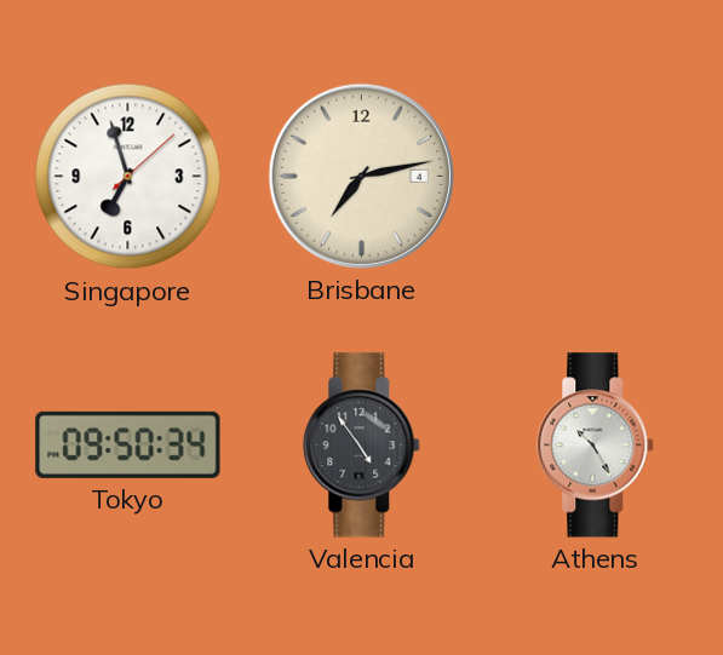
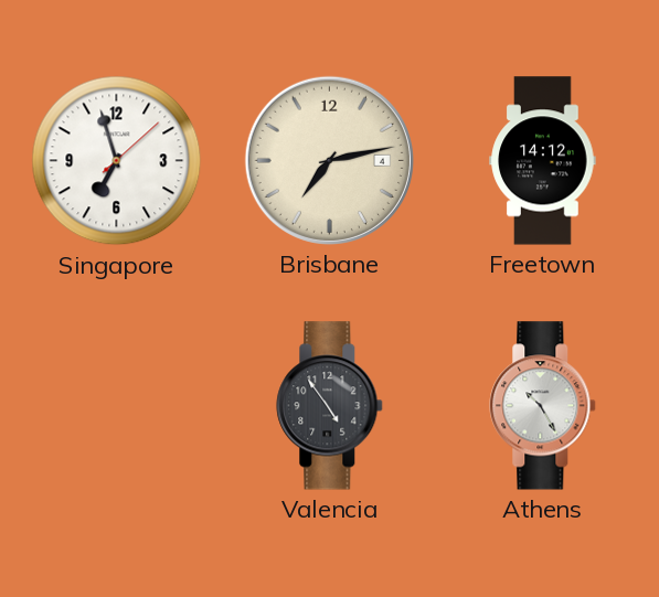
Freetown: none -> 14:12 (543, 161)
Tokyo: 09:50 -> none (128, 444)
